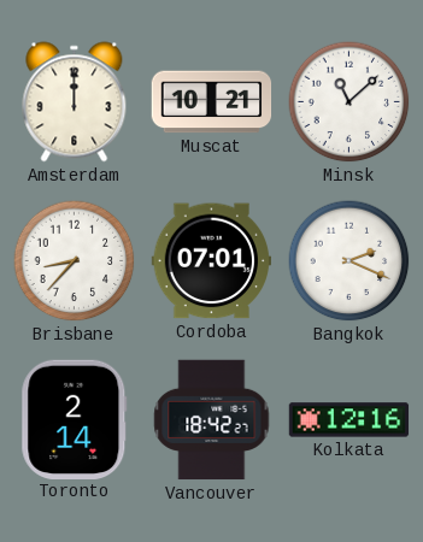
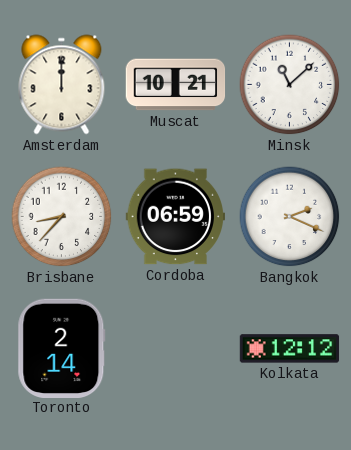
Cordoba: 07:01 -> 06:59 (175, 217)
Vancouver: 18:42 -> none (212, 420)
Kolkata: 12:16 -> 12:12 (290, 349)
